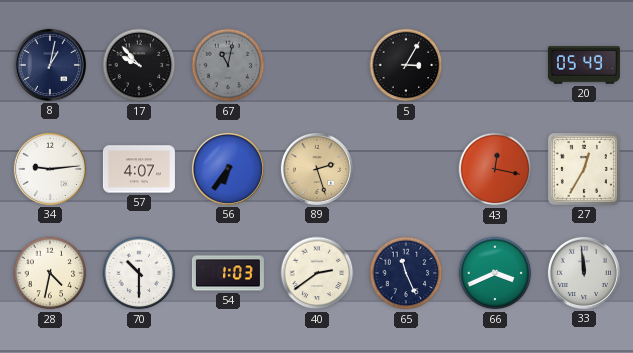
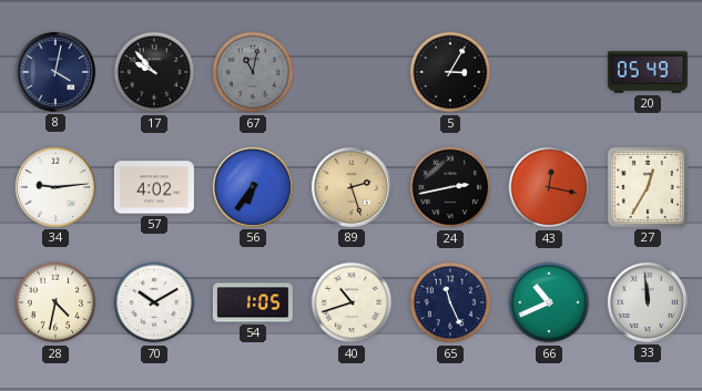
8: 1:02 -> 4:02 (55, 72)
57: 4:07 -> 4:02 (154, 187)
24: none -> 2:43 (450, 187)
70: 10:30 -> 10:10 (154, 302)
54: 1:03 -> 1:05 (253, 302)
40: 2:39 -> 10:42 (352, 302)
66: 3:41 -> 10:41 (549, 302)
